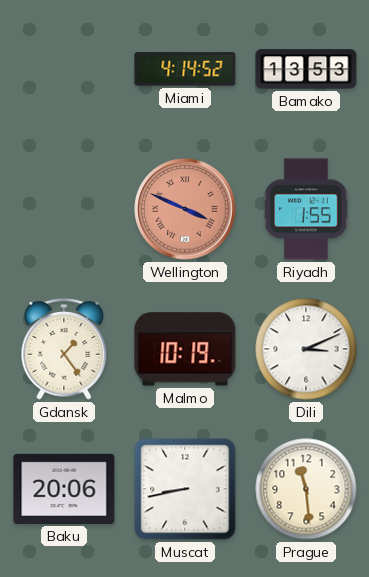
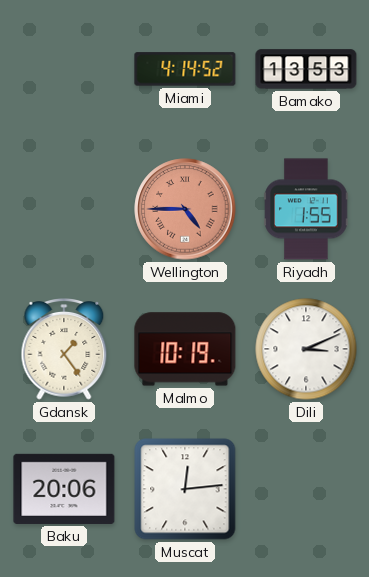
Wellington: 3:49 -> 4:45 (185, 209)
Muscat: 8:43 -> 12:14 (185, 489)
Prague: 11:29 -> none (306, 489)
